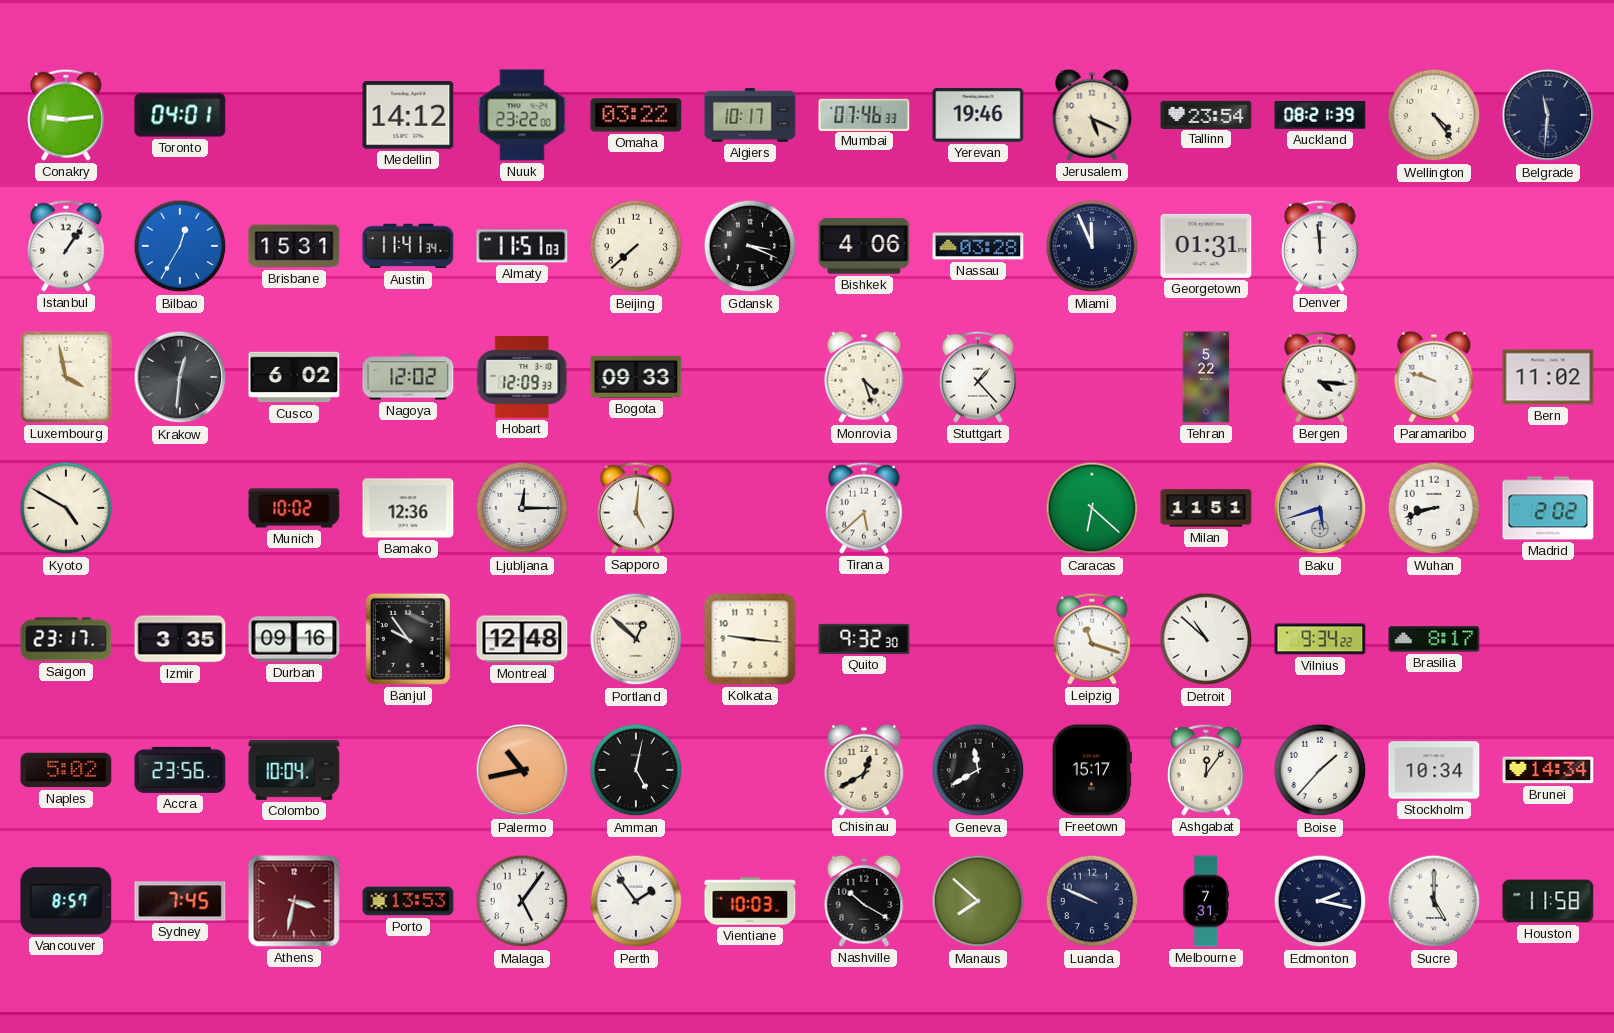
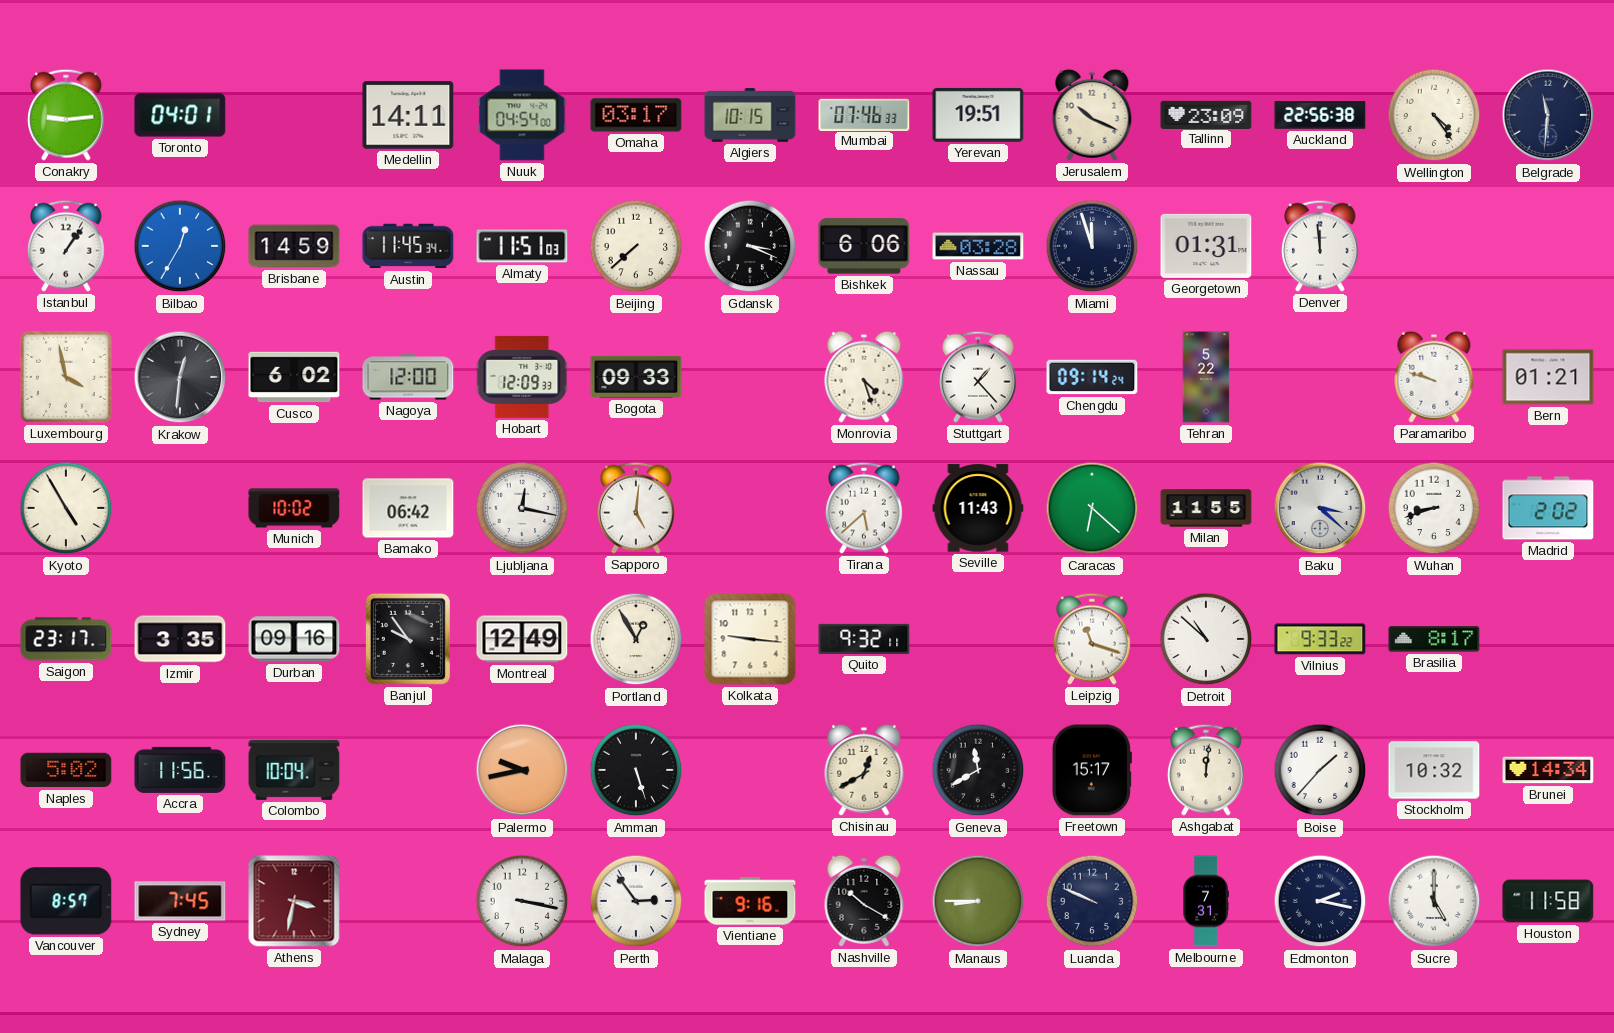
Medellin: 14:12 -> 14:11 (408, 115)
Nuuk: 23:22 -> 04:54 (522, 115)
Omaha: 03:22 -> 03:17 (636, 115)
Algiers: 10:17 -> 10:15 (750, 116)
Yerevan: 19:46 -> 19:51 (978, 115)
Jerusalem: 5:19 -> 10:19 (1092, 115)
Tallinn: 23:54 -> 23:09 (1206, 114)
Auckland: 08:21 -> 22:56 (1320, 116)
Brisbane: 15:31 -> 14:59 (294, 246)
Austin: 11:41 -> 11:45 (408, 246)
Bishkek: 4:06 -> 6:06 (864, 246)
Miami: 11:56 -> 11:57 (1092, 246)
Nagoya: 12:02 -> 12:00 (408, 377)
Chengdu: none -> 09:14 (1092, 377)
Bergen: 4:16 -> none (1321, 377)
Bern: 11:02 -> 01:21 (1548, 377)
Kyoto: 4:50 -> 4:55 (66, 508)
Bamako: 12:36 -> 06:42 (408, 508)
Ljubljana: 12:15 -> 12:17 (522, 508)
Seville: none -> 11:43 (978, 508)
Milan: 11:51 -> 11:55 (1206, 508)
Baku: 5:42 -> 3:22 (1320, 508)
Montreal: 12:48 -> 12:49 (522, 639)
Portland: 12:52 -> 12:55 (636, 639)
Quito: 9:32:30 -> 9:32:11 (864, 639)
Vilnius: 9:34 -> 9:33 (1320, 639)
Accra: 23:56 -> 11:56 (180, 770)
Palermo: 10:43 -> 9:43 (522, 770)
Amman: 5:02 -> 5:27 (636, 770)
Ashgabat: 12:06 -> 12:01 (1207, 770)
Stockholm: 10:34 -> 10:32 (1434, 770)
Porto: 13:53 -> none (408, 901)
Malaga: 5:06 -> 3:17 (522, 901)
Perth: 1:54 -> 2:54 (636, 901)
Vientiane: 10:03 -> 9:16 (750, 901)
Manaus: 7:52 -> 8:45 (978, 901)
